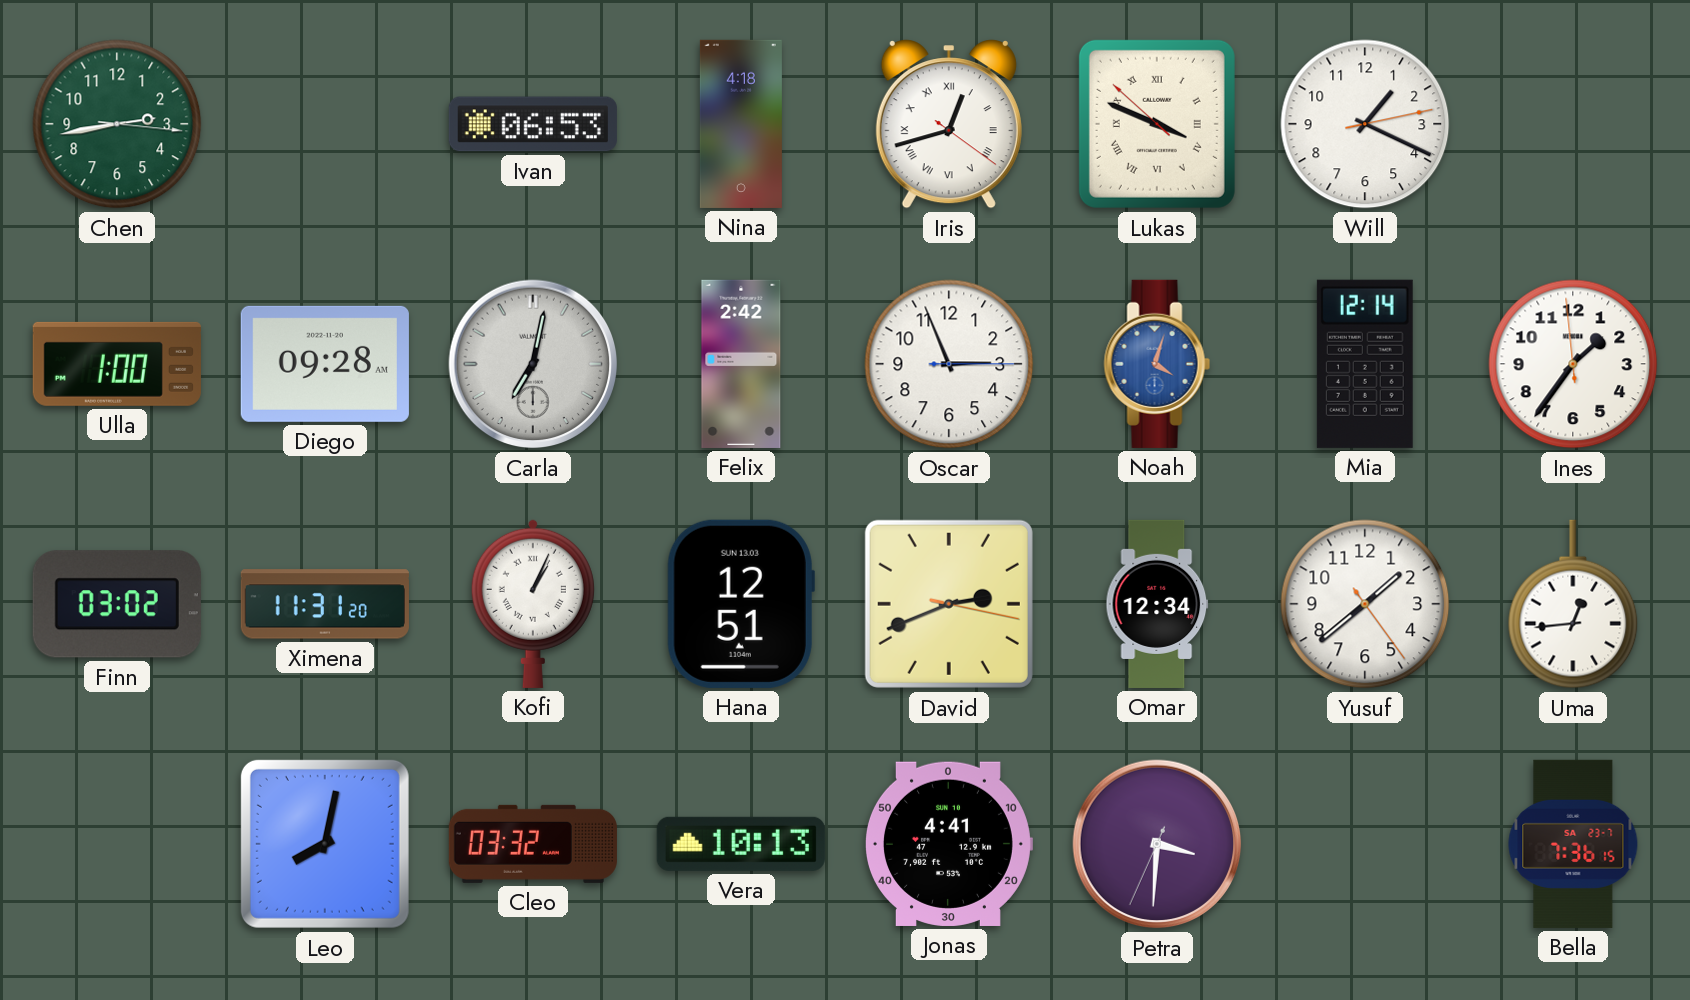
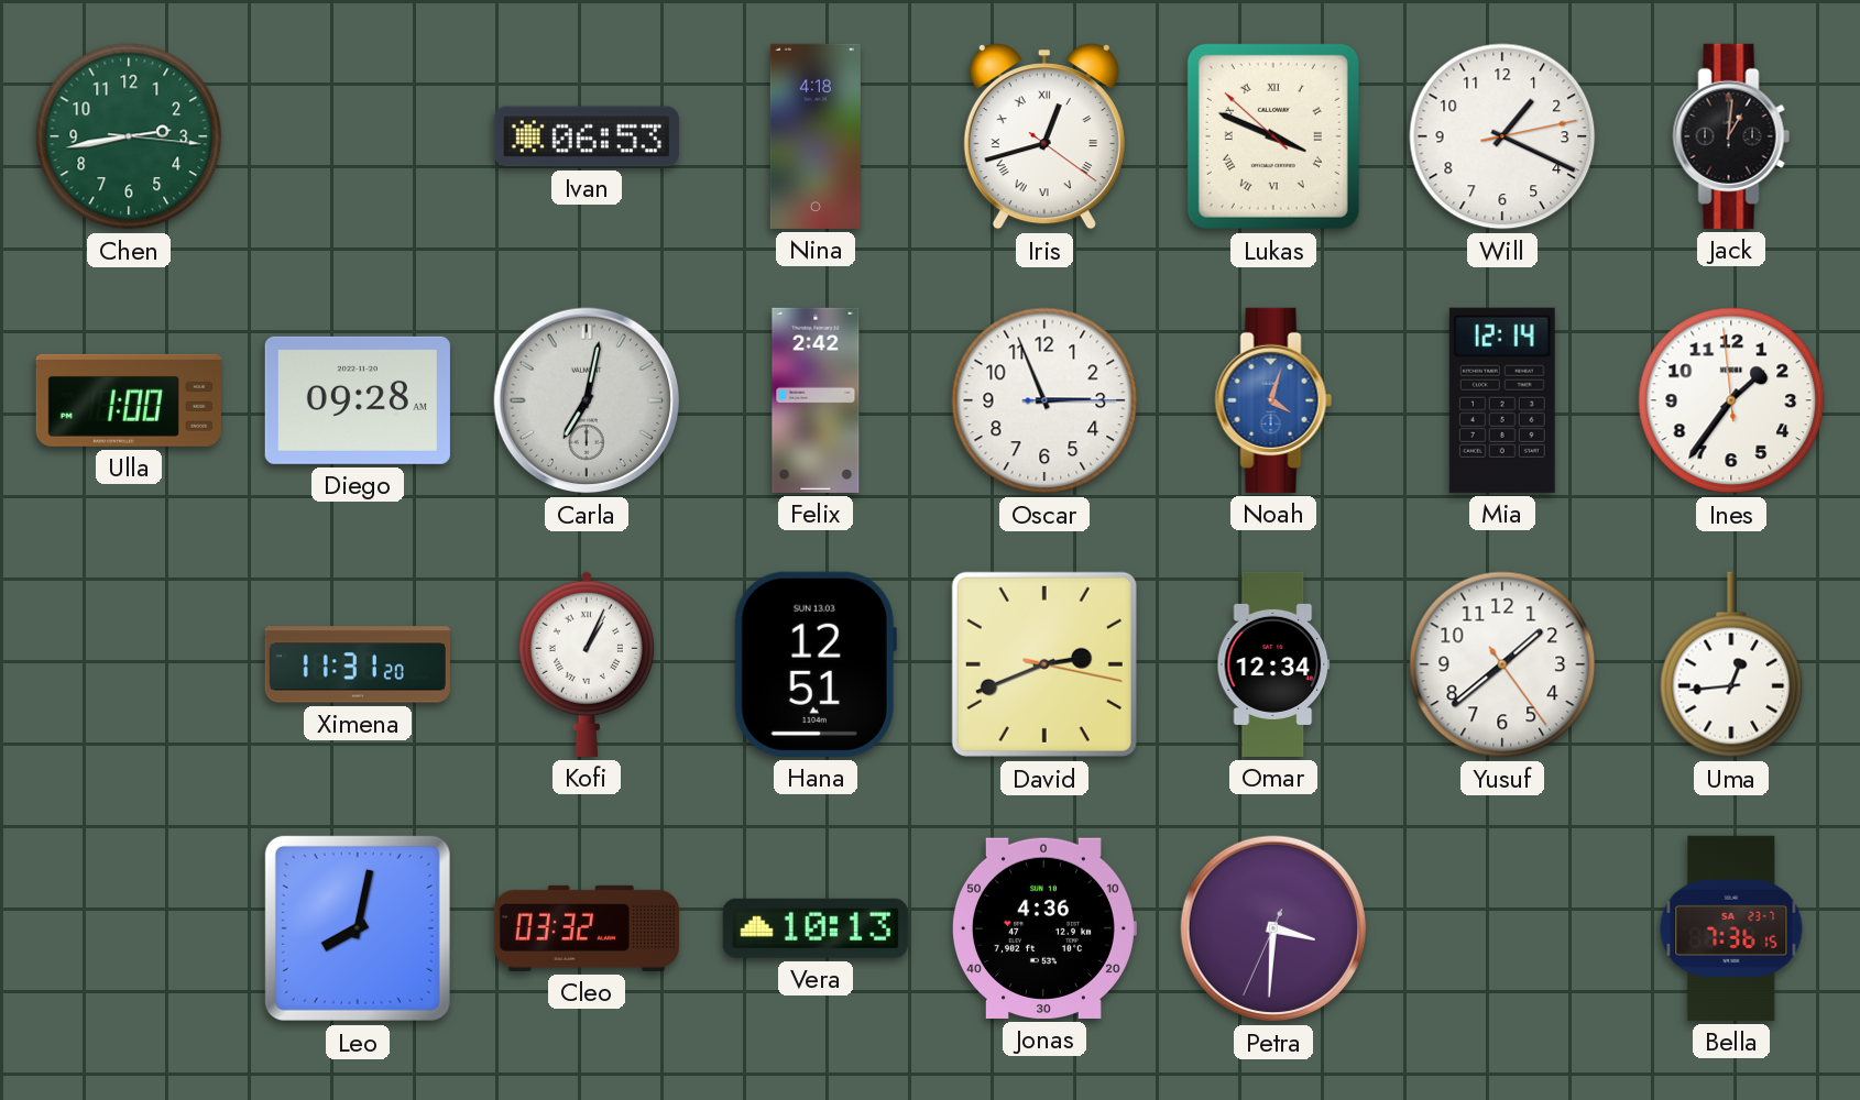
Jack: none -> 1:01 (1731, 136)
Finn: 03:02 -> none (117, 604)
Jonas: 4:41 -> 4:36 (1043, 928)
